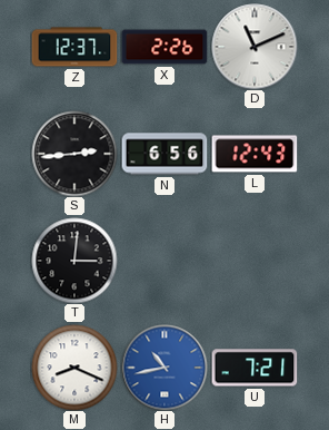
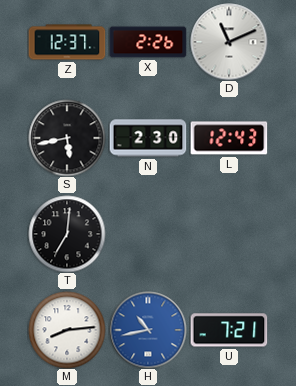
S: 2:44 -> 5:43 (67, 138)
N: 6:56 -> 2:30 (148, 138)
T: 3:01 -> 7:01 (67, 234)
M: 8:19 -> 8:14 (67, 330)
